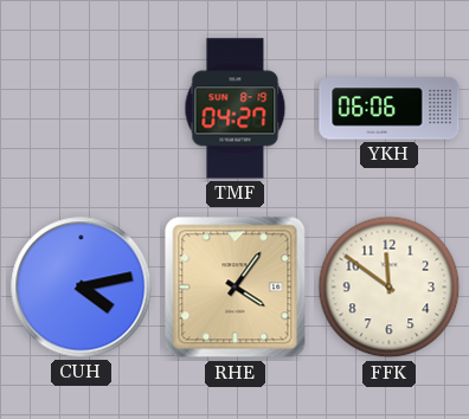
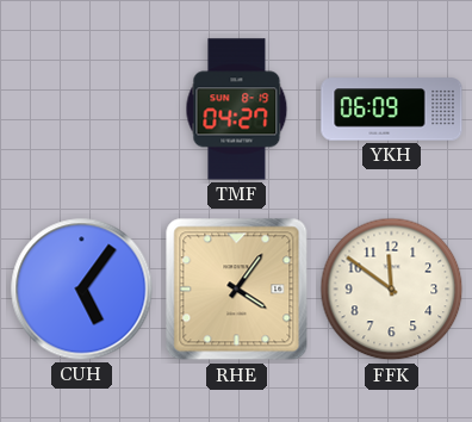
YKH: 06:06 -> 06:09 (392, 110)
CUH: 4:13 -> 5:06 (82, 290)
